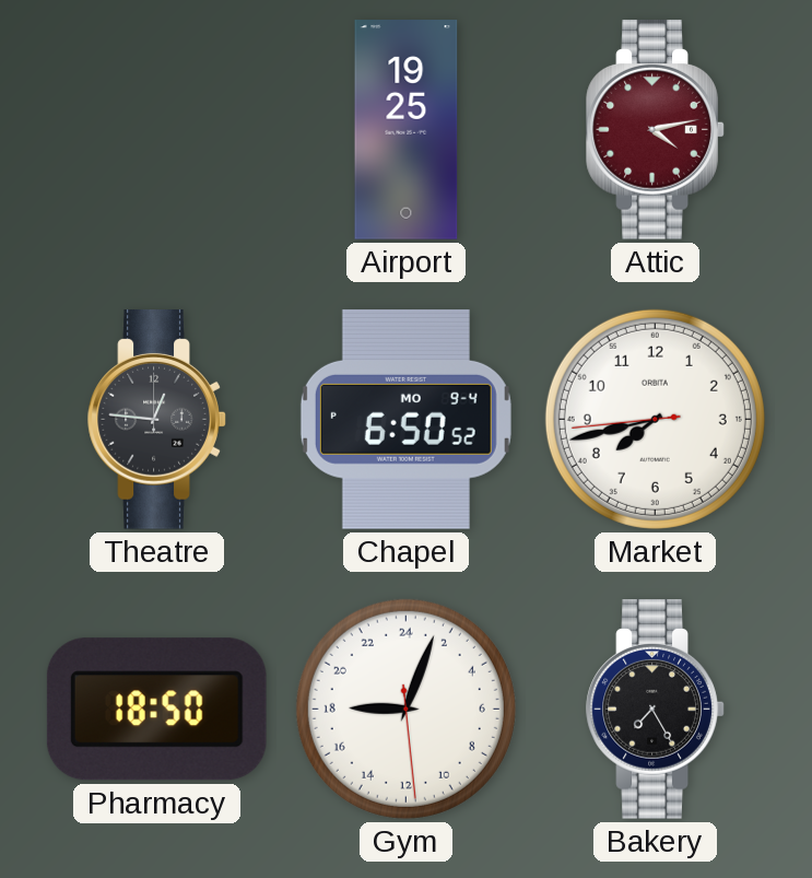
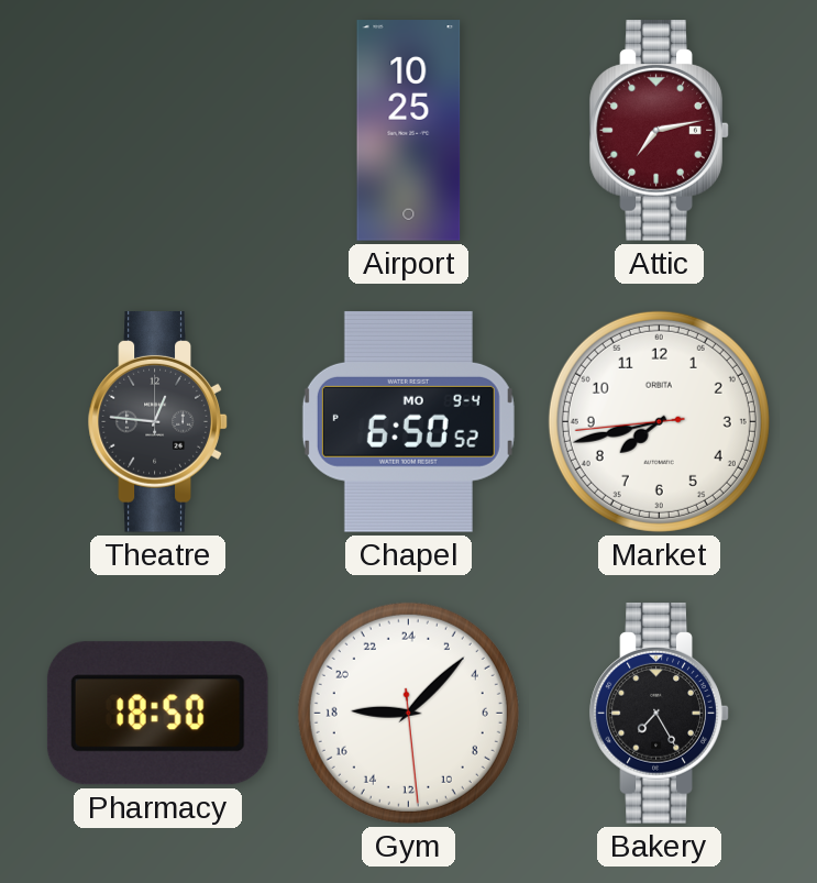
Airport: 19:25 -> 10:25 (409, 131)
Attic: 4:13 -> 7:13 (660, 131)
Gym: 18:03 -> 18:07 (408, 713)
